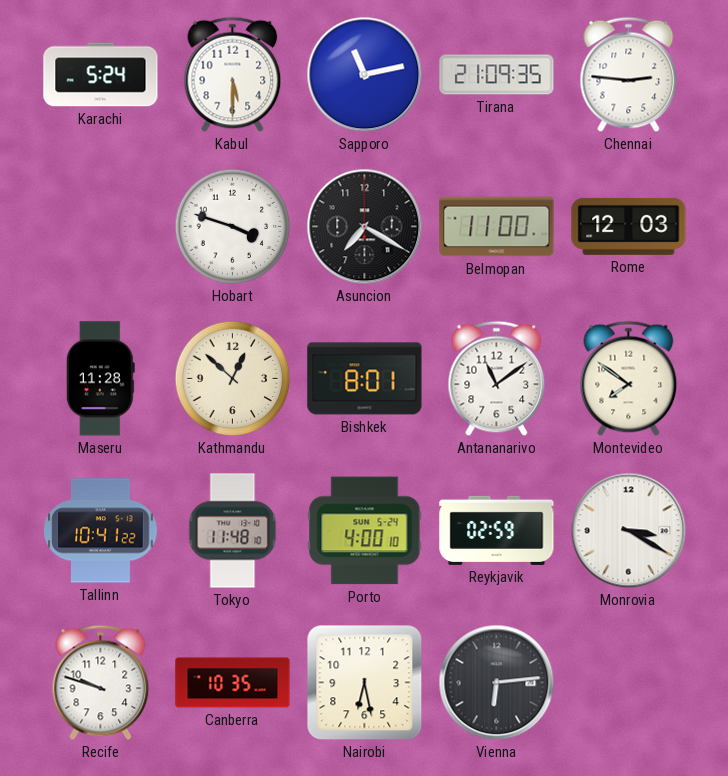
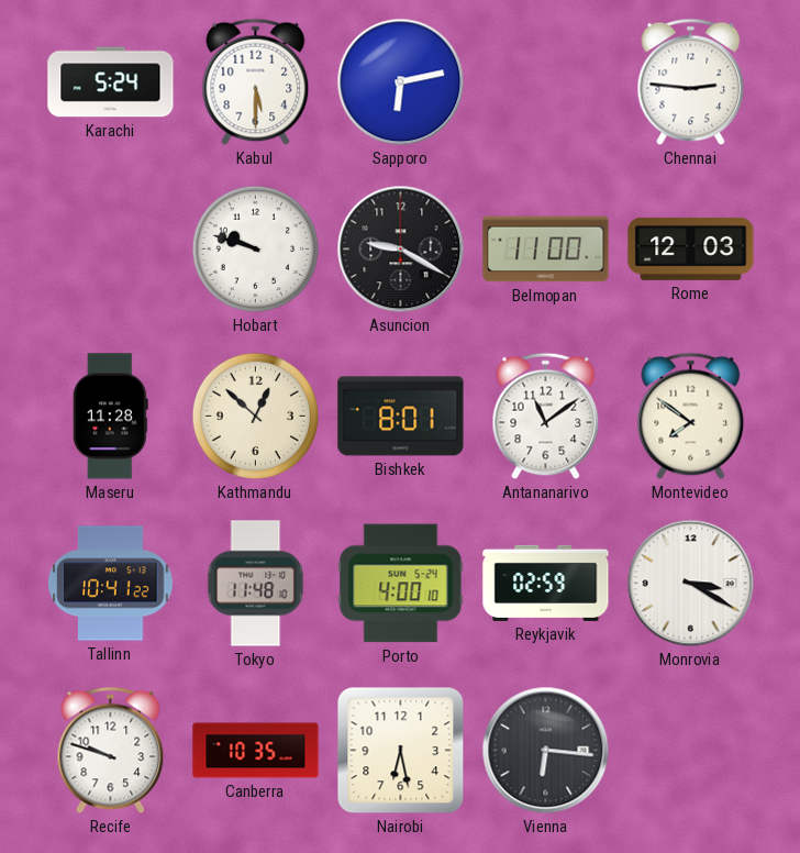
Sapporo: 11:13 -> 6:13 (401, 82)
Tirana: 21:09 -> none (497, 75)
Hobart: 3:48 -> 9:48 (256, 250)
Asuncion: 7:20 -> 9:20 (401, 250)
Vienna: 6:14 -> 6:16 (546, 751)
